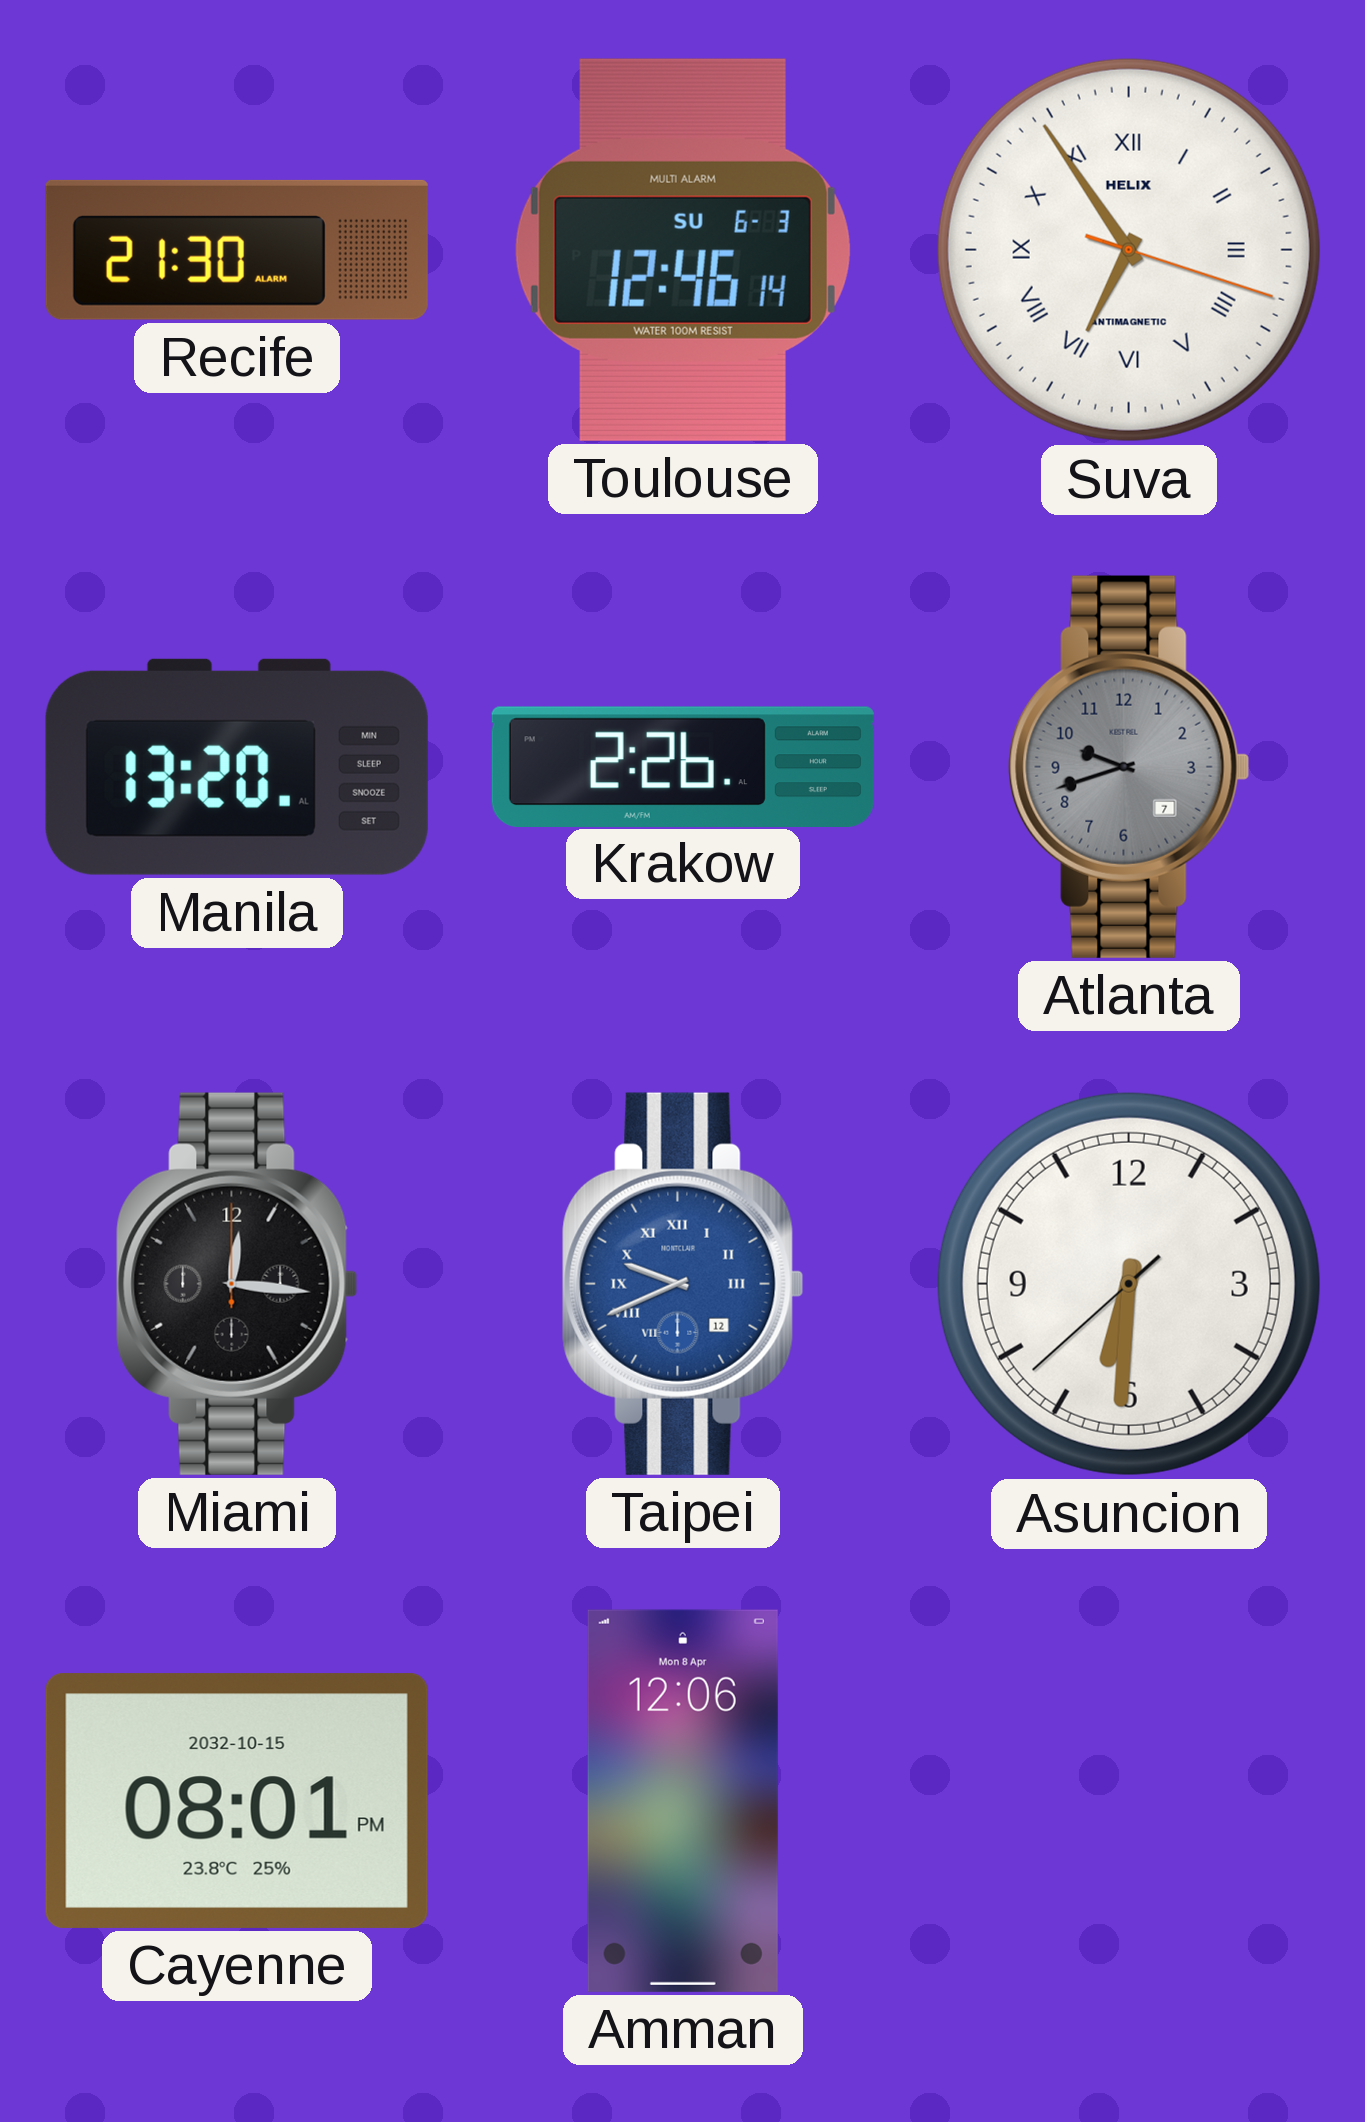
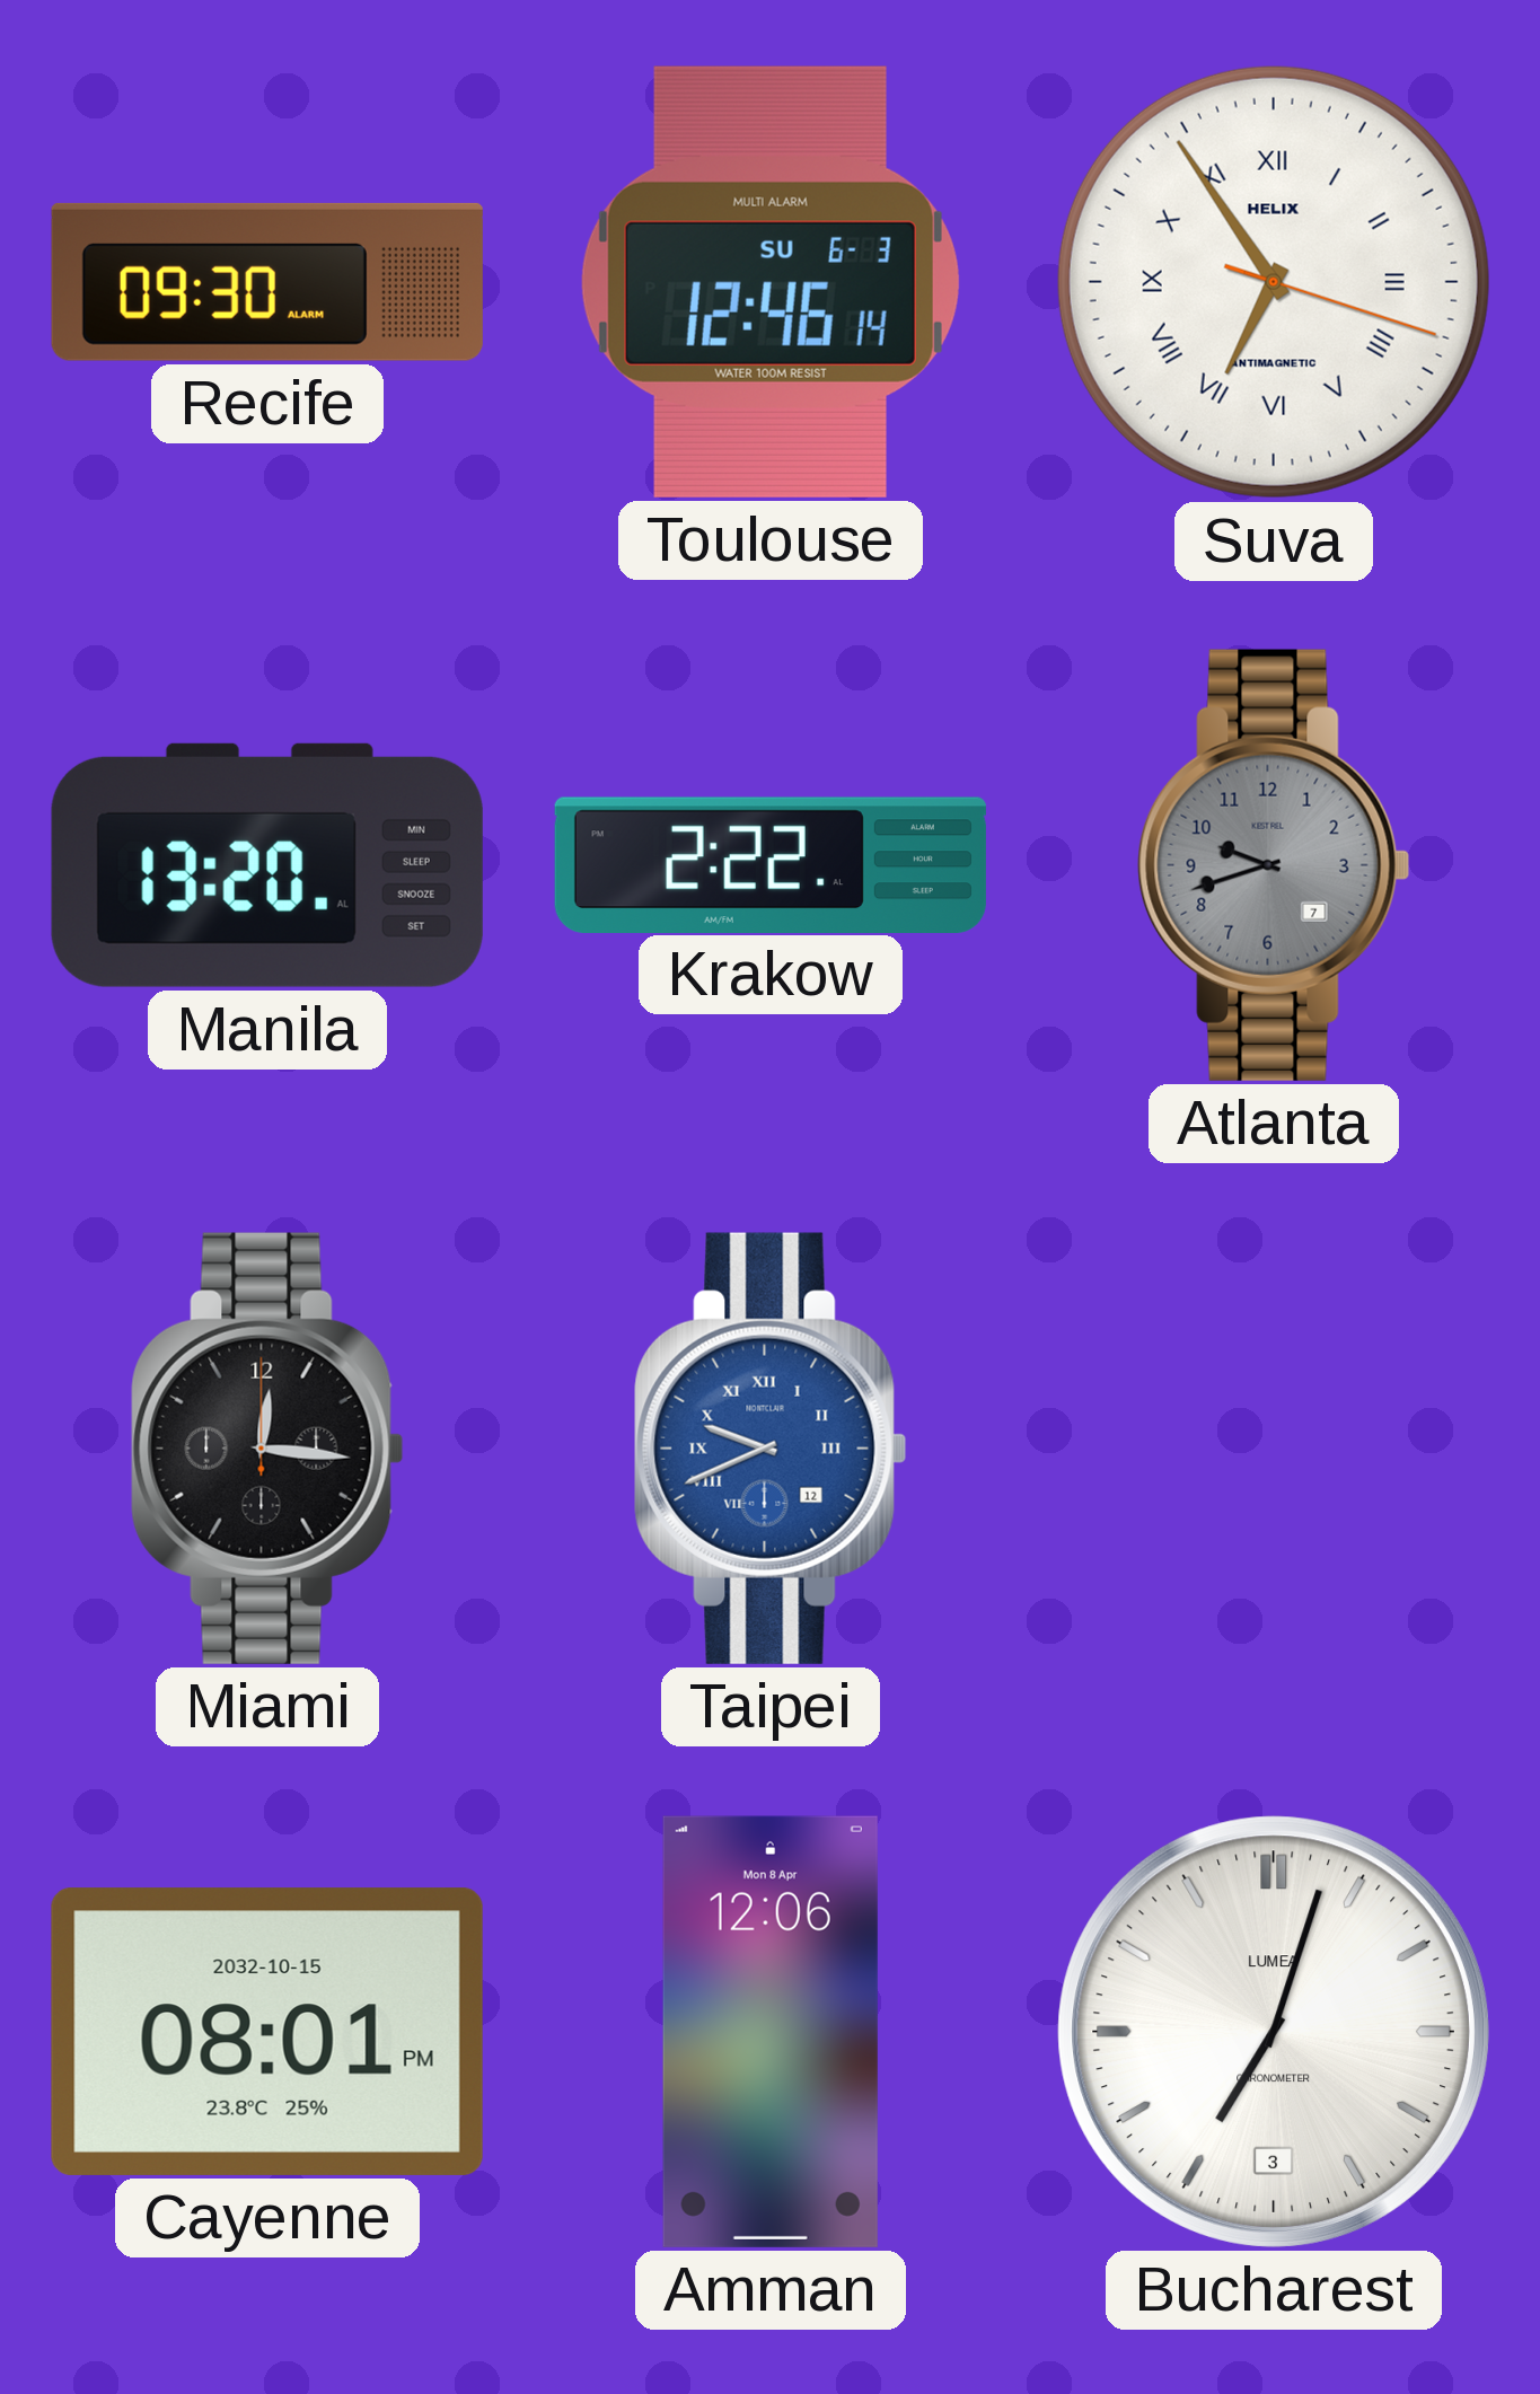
Recife: 21:30 -> 09:30 (267, 282)
Krakow: 2:26 -> 2:22 (771, 864)
Asuncion: 6:30 -> none (1129, 1284)
Bucharest: none -> 7:03 (1274, 2032)
